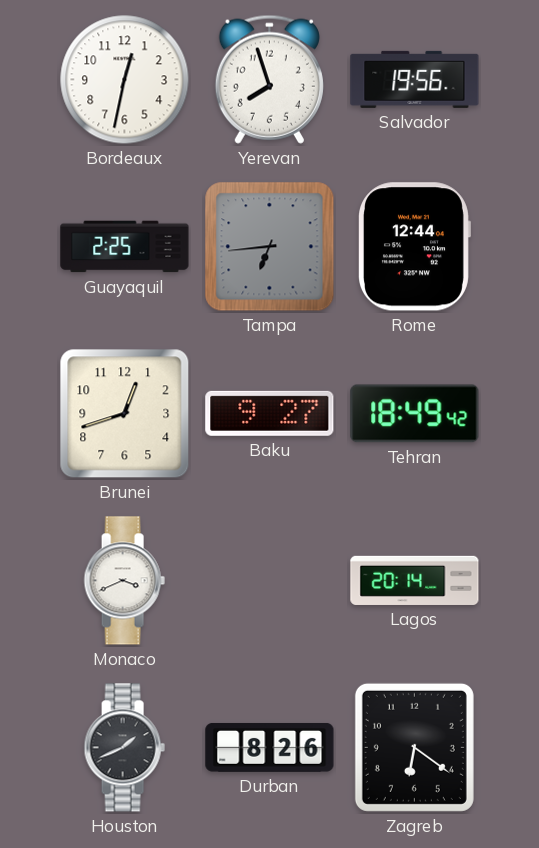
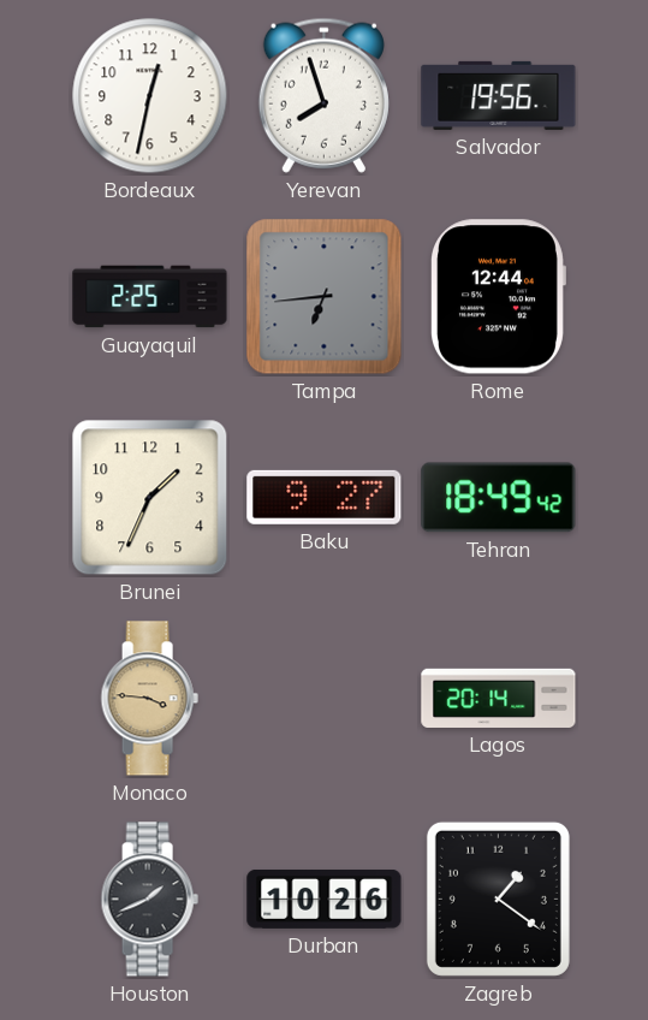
Brunei: 12:42 -> 1:34 (150, 498)
Monaco: 3:41 -> 3:46 (149, 699)
Monaco dial: white -> champagne (149, 699)
Durban: 8:26 -> 10:26 (325, 899)
Zagreb: 6:21 -> 1:21 (498, 899)
